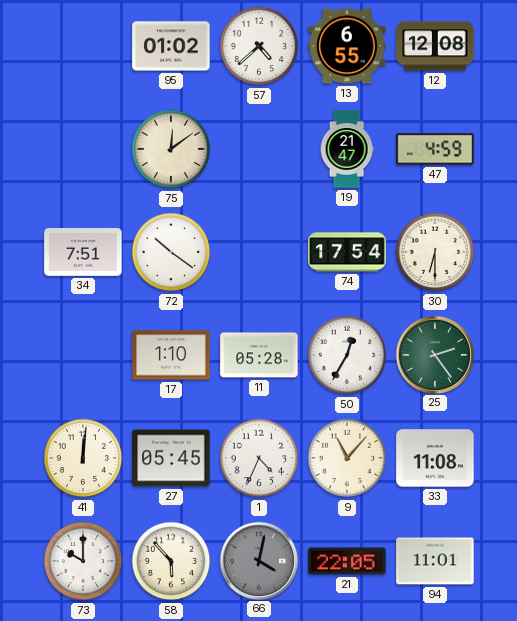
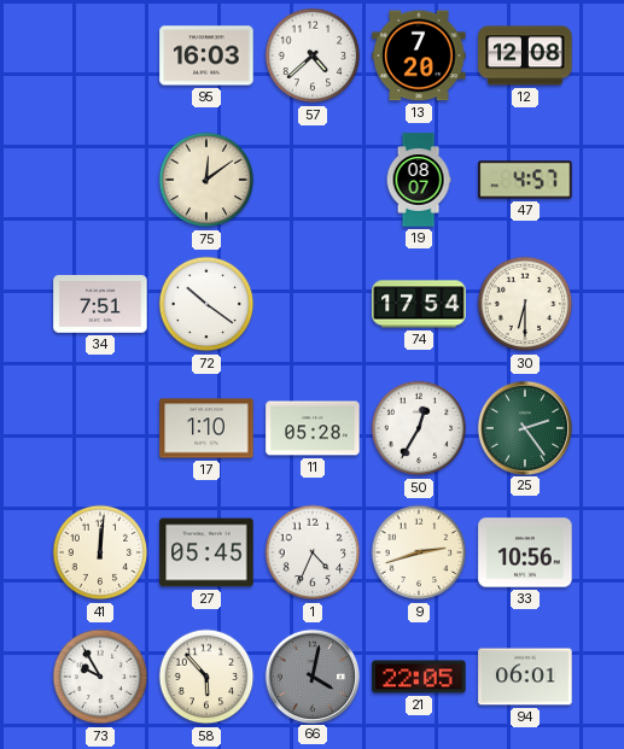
95: 01:02 -> 16:03 (206, 55)
13: 6:55 -> 7:20 (419, 55)
19: 21:47 -> 08:07 (419, 180)
47: 4:59 -> 4:57 (525, 180)
9: 11:07 -> 2:42 (419, 552)
33: 11:08 -> 10:56 (525, 552)
73: 10:00 -> 9:55 (100, 677)
94: 11:01 -> 06:01 (525, 677)
